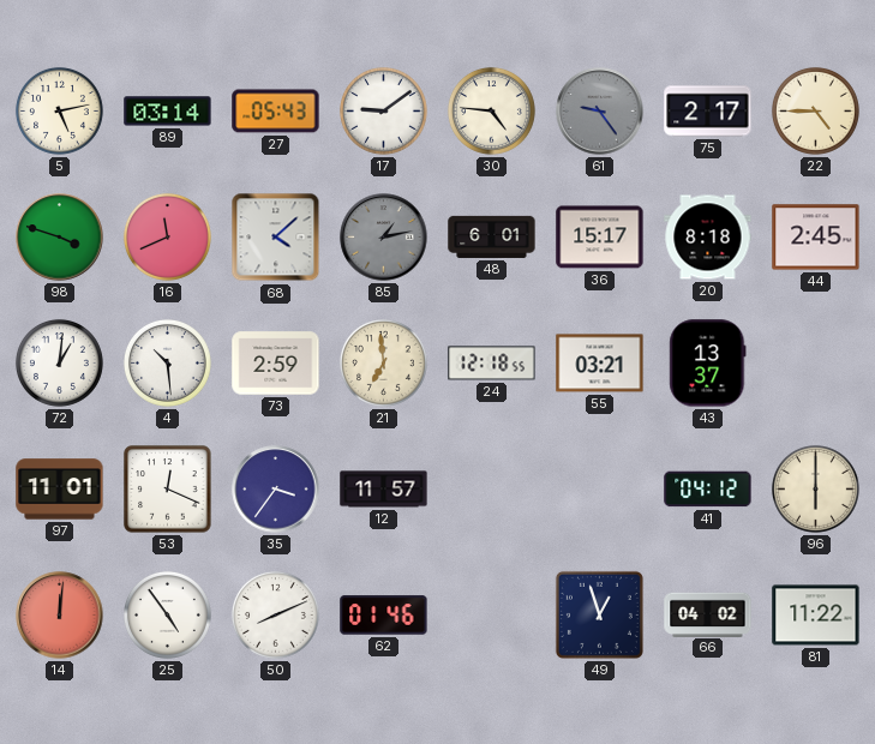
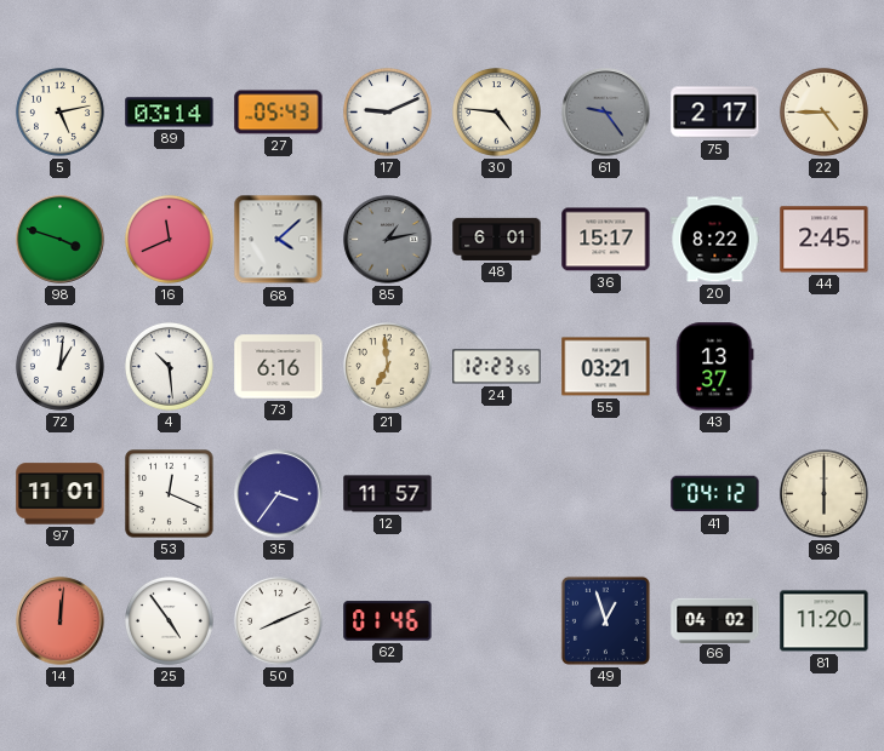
17: 9:09 -> 9:11 (387, 111)
20: 8:18 -> 8:22 (715, 240)
73: 2:59 -> 6:16 (279, 367)
24: 12:18 -> 12:23 (497, 367)
81: 11:22 -> 11:20 (825, 621)
